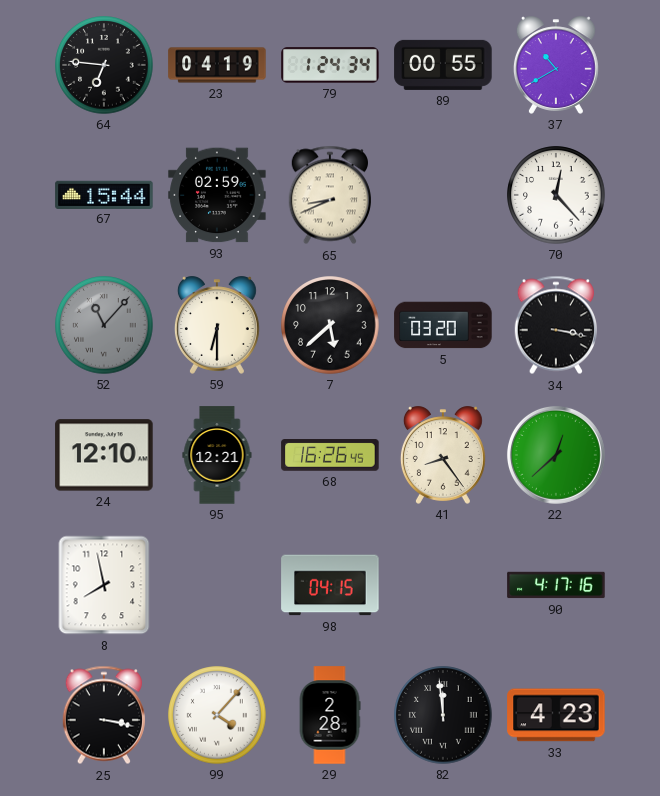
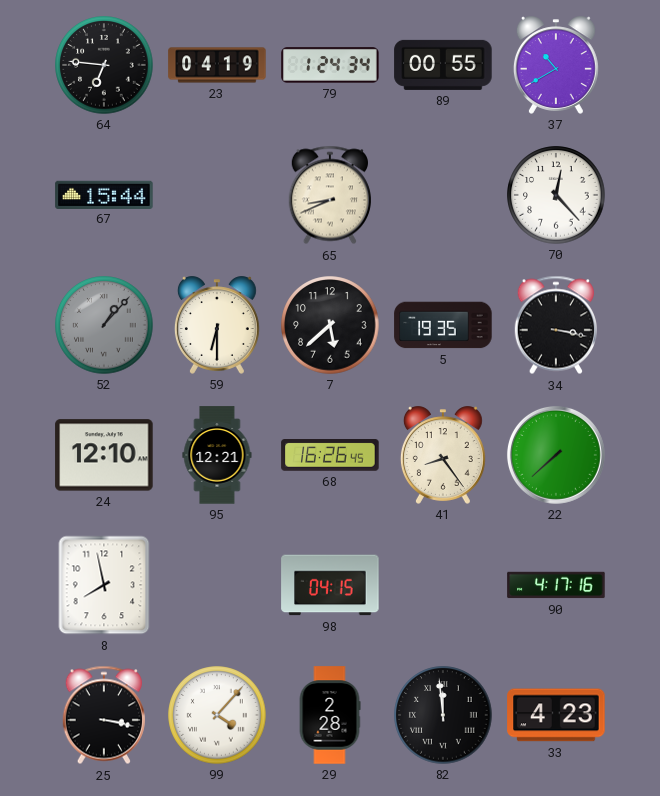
93: 02:59 -> none (217, 195)
52: 11:07 -> 1:07 (104, 325)
5: 03:20 -> 19:35 (443, 325)
22: 12:38 -> 7:38 (556, 455)
